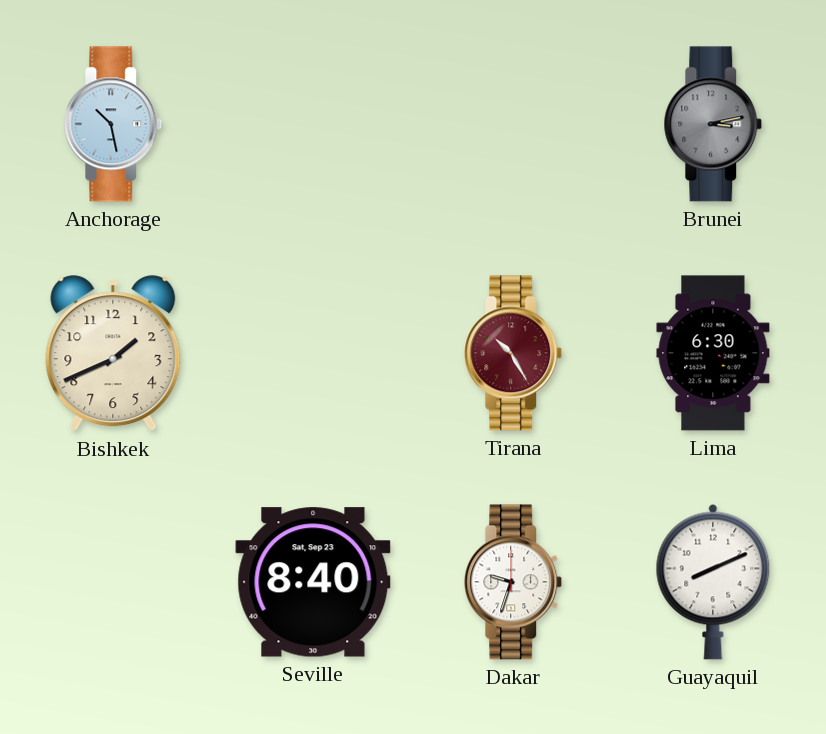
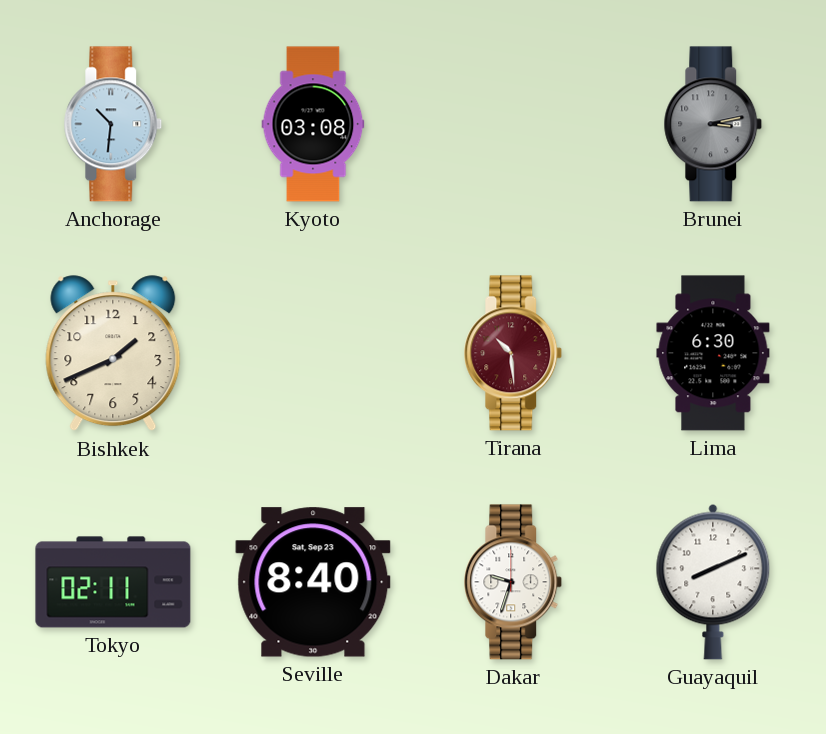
Anchorage: 10:28 -> 10:31 (113, 124)
Kyoto: none -> 03:08 (313, 124)
Tirana: 10:25 -> 10:29 (513, 353)
Tokyo: none -> 02:11 (113, 582)
